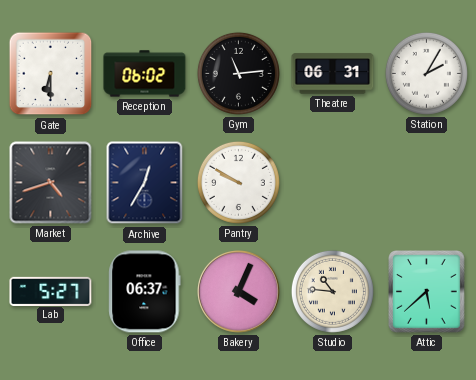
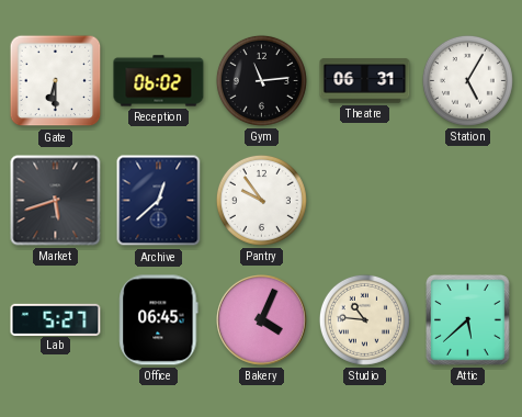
Station: 2:05 -> 5:05 (467, 80)
Market: 4:42 -> 5:42 (56, 201)
Archive: 12:35 -> 12:38 (159, 201)
Pantry: 9:50 -> 9:54 (261, 200)
Office: 06:37 -> 06:45 (159, 320)
